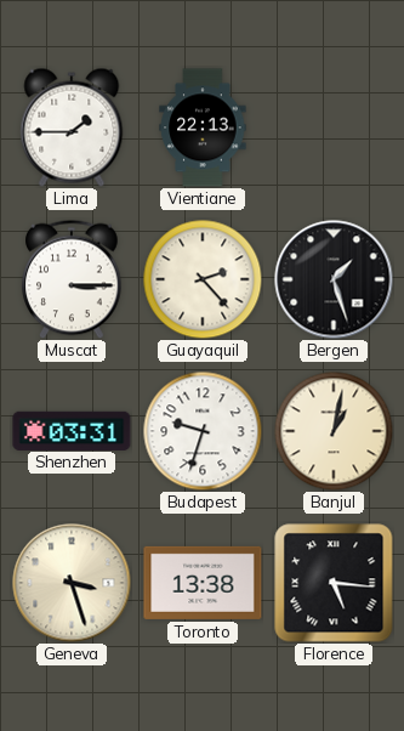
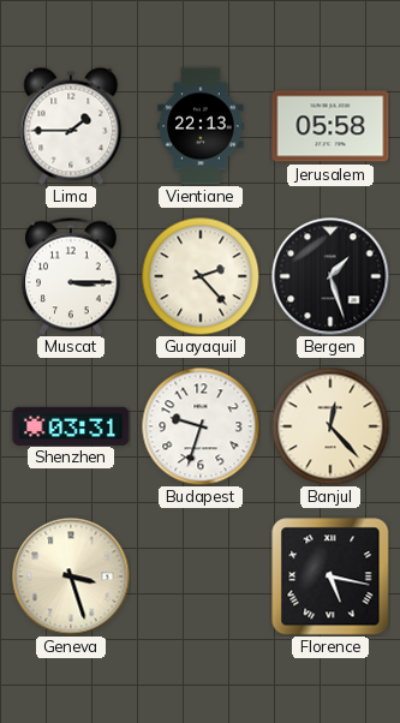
Jerusalem: none -> 05:58 (330, 126)
Banjul: 1:02 -> 12:23 (330, 426)
Toronto: 13:38 -> none (203, 583)
Florence: 5:16 -> 5:17 (330, 576)
